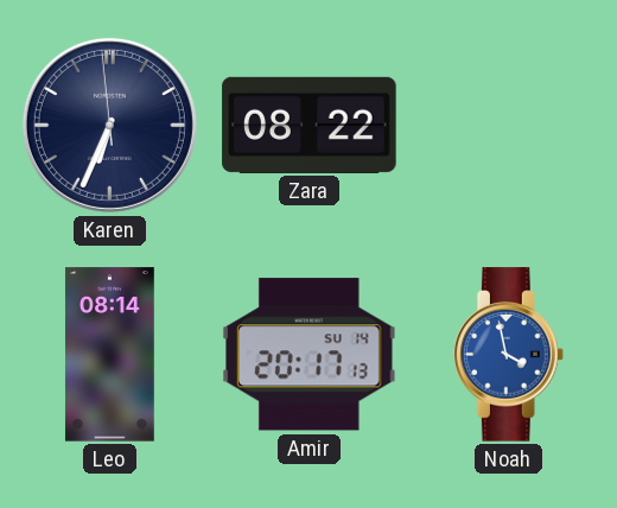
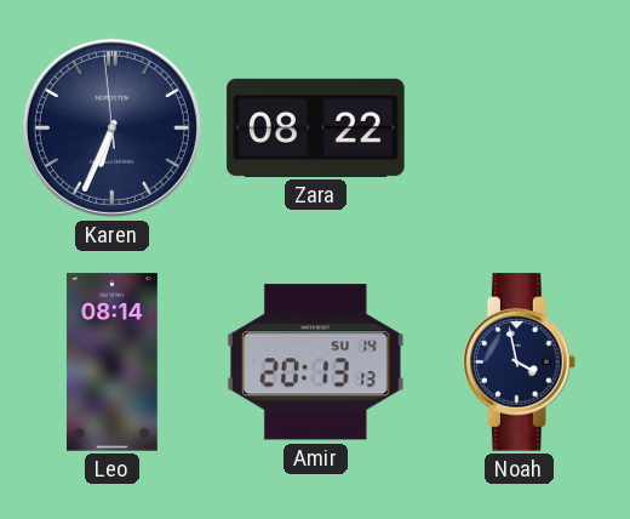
Amir: 20:17 -> 20:13 (316, 363)
Noah dial: blue -> navy (519, 363)
